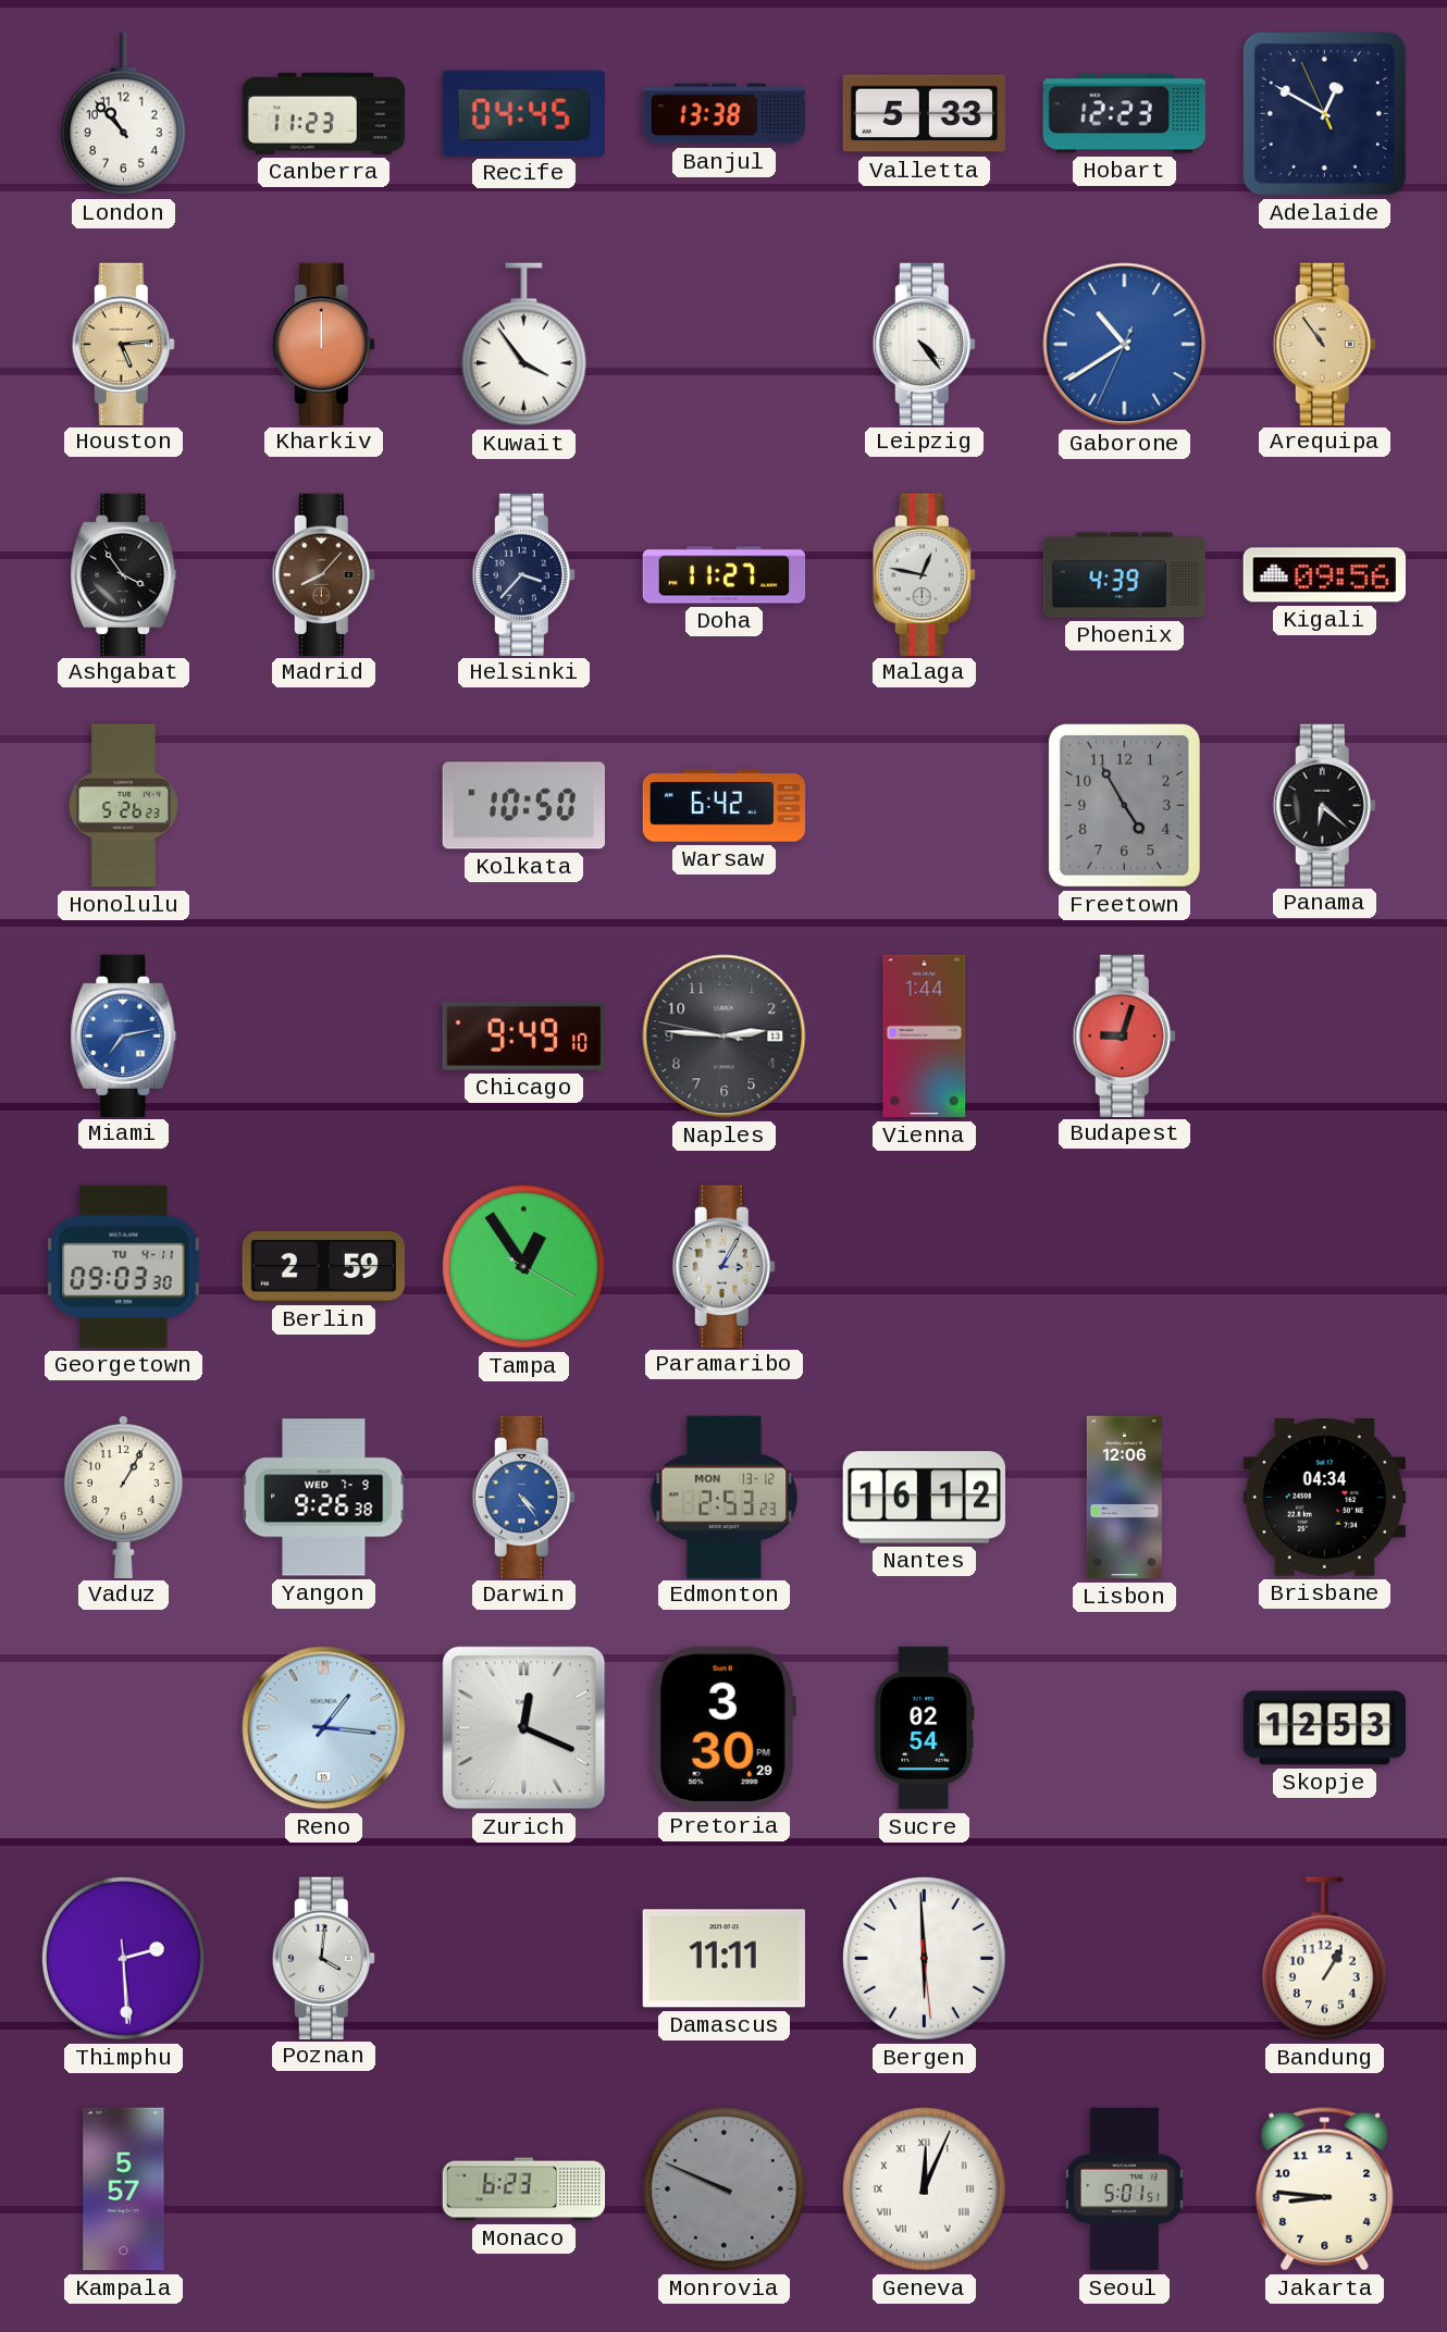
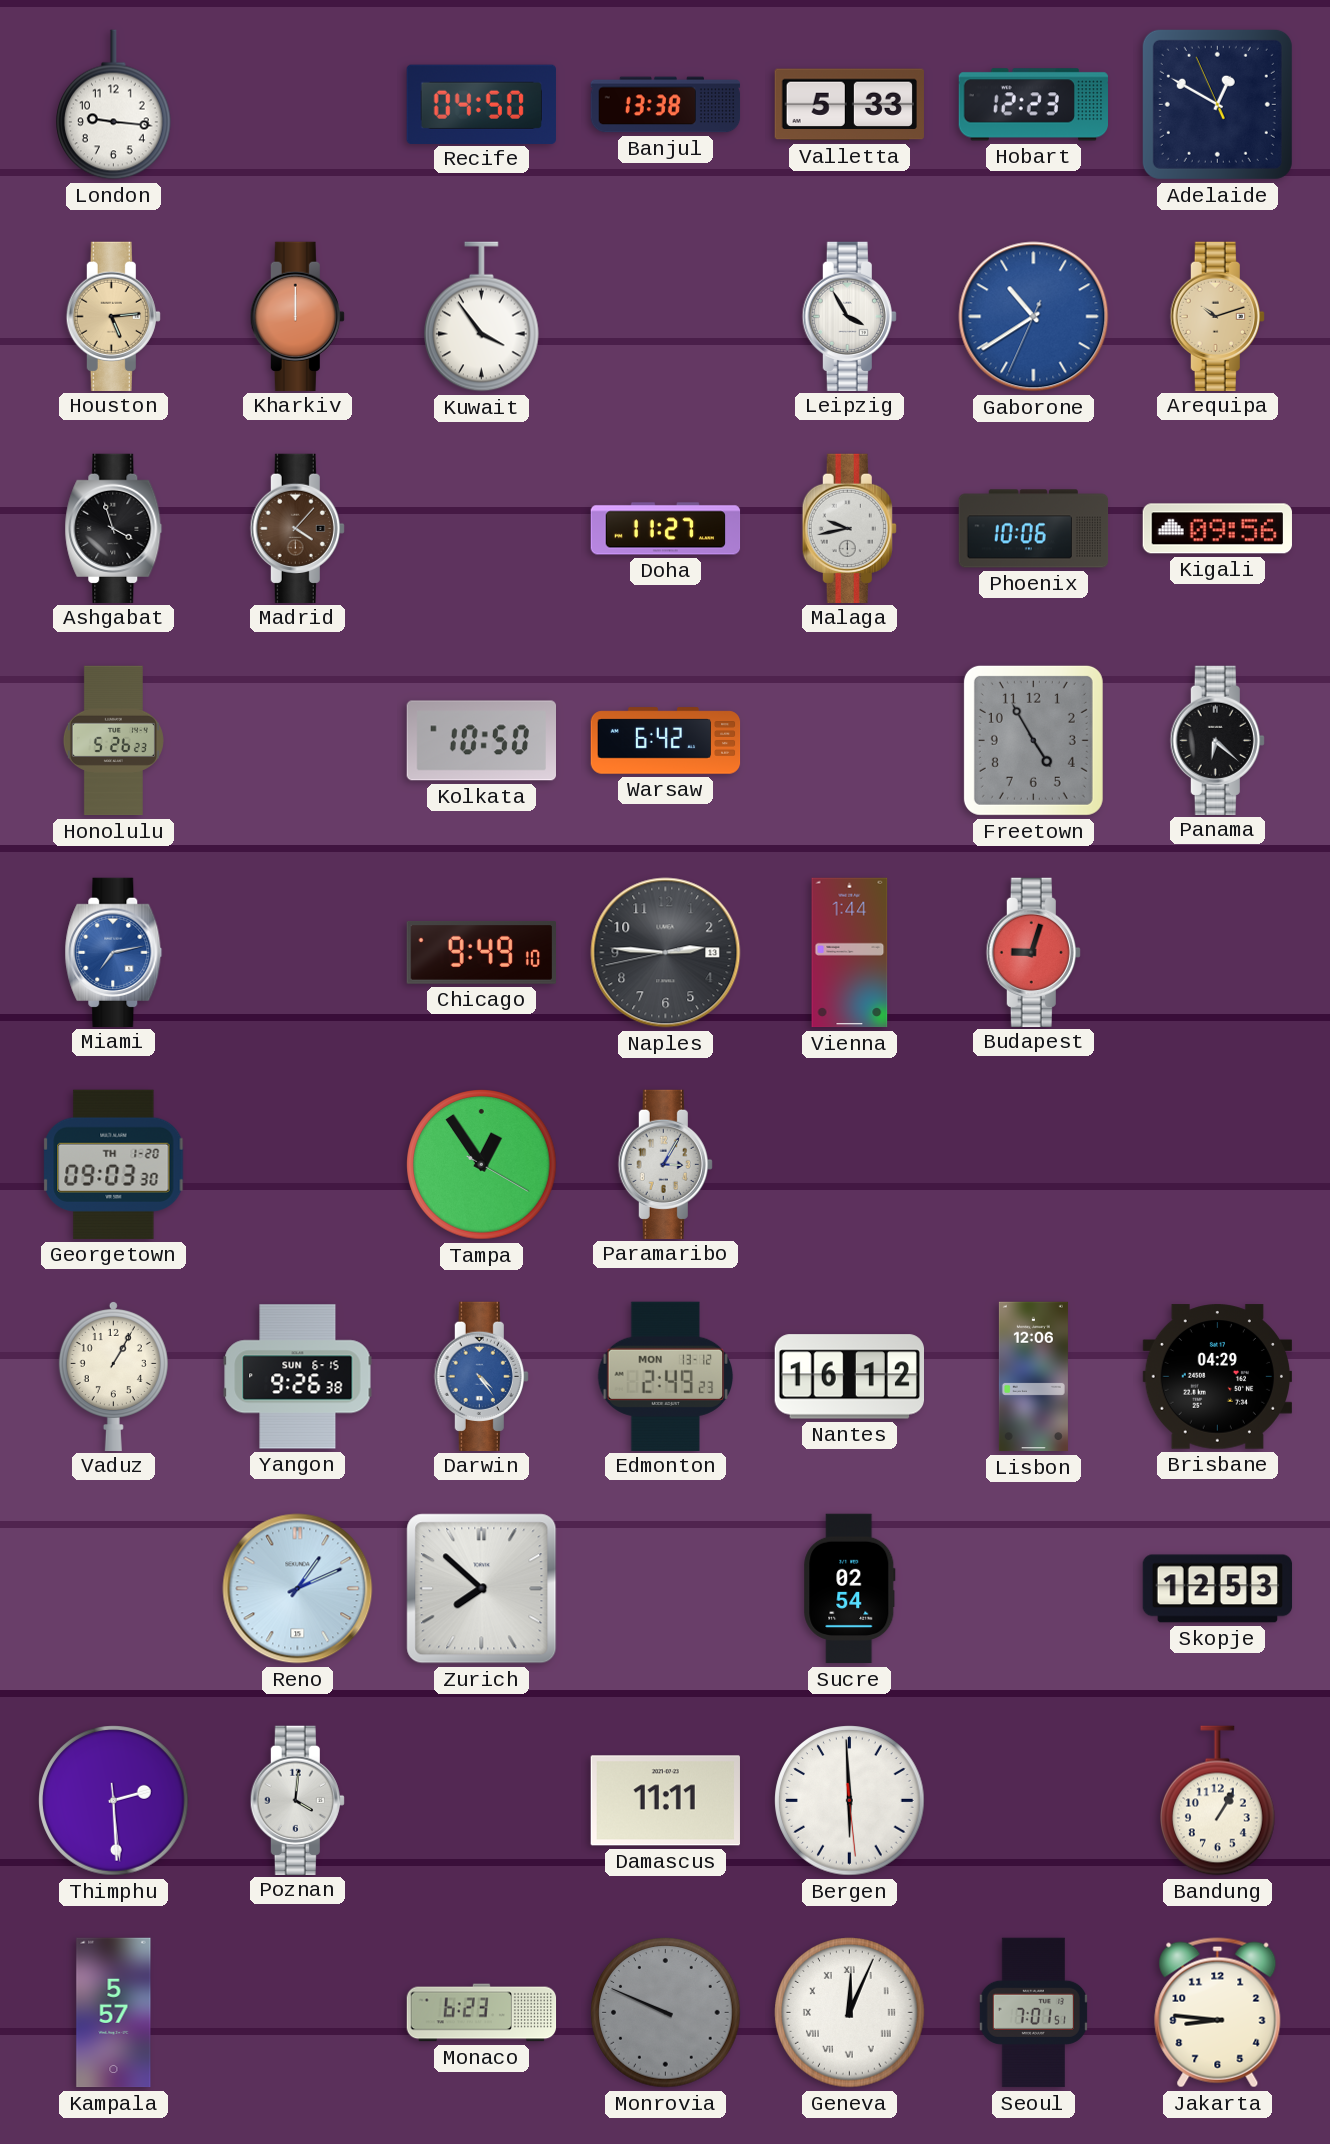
London: 10:53 -> 9:16 (114, 105)
Canberra: 11:23 -> none (324, 113)
Recife: 04:45 -> 04:50 (481, 104)
Leipzig: 4:24 -> 3:55 (849, 316)
Arequipa: 10:54 -> 10:12 (1217, 316)
Ashgabat: 3:54 -> 3:57 (114, 528)
Madrid: 8:07 -> 4:07 (297, 528)
Helsinki: 3:37 -> none (523, 574)
Malaga: 12:47 -> 9:43 (849, 528)
Phoenix: 4:39 -> 10:06 (1034, 529)
Naples: 2:45:47 -> 2:45:43 (666, 953)
Georgetown date: TU 4-11 -> TH 1-20 (114, 1164)
Berlin: 2:59 -> none (323, 1266)
Yangon date: WED 7-9 -> SUN 6-15 (298, 1377)
Edmonton: 2:53 -> 2:49 (666, 1376)
Brisbane: 04:34 -> 04:29 (1217, 1377)
Reno: 1:16 -> 1:11 (298, 1589)
Zurich: 12:19 -> 7:52 (482, 1589)
Pretoria: 3:30 -> none (723, 1727)
Seoul: 5:01 -> 7:01 (1033, 2013)
